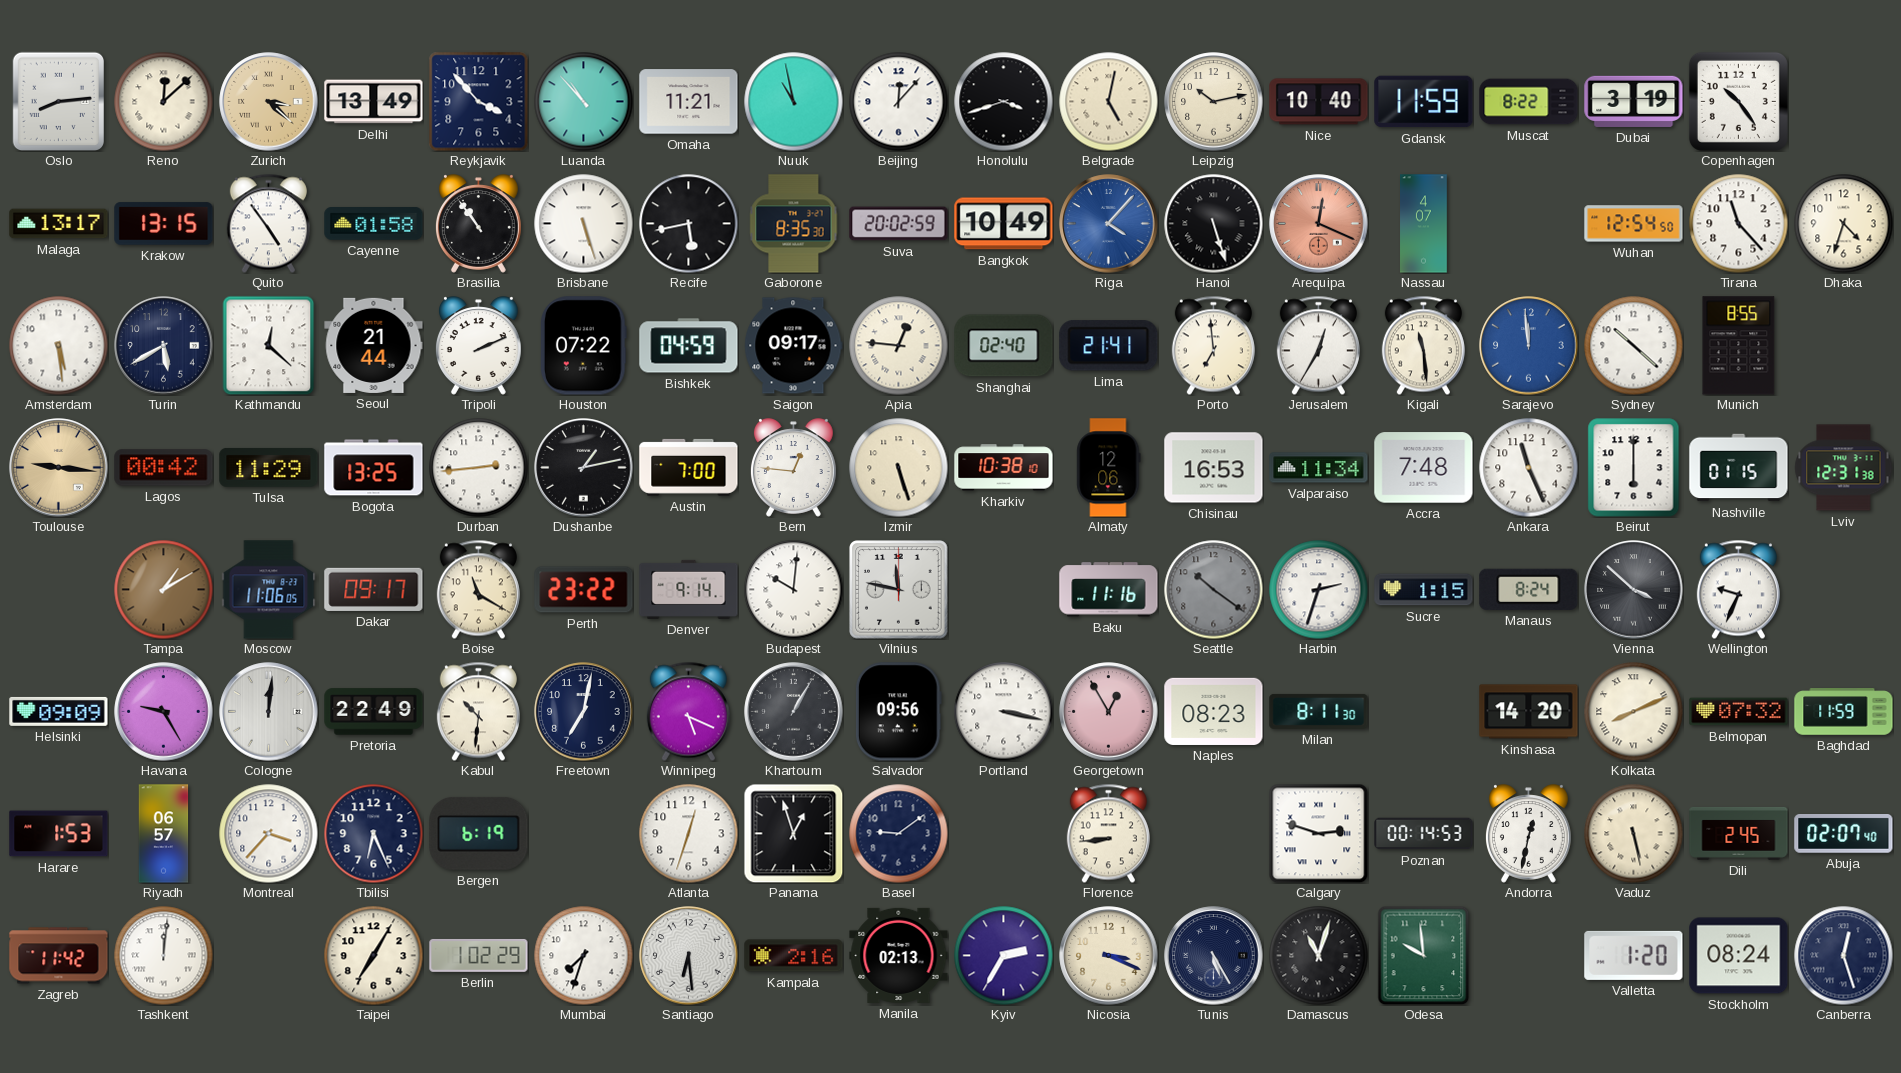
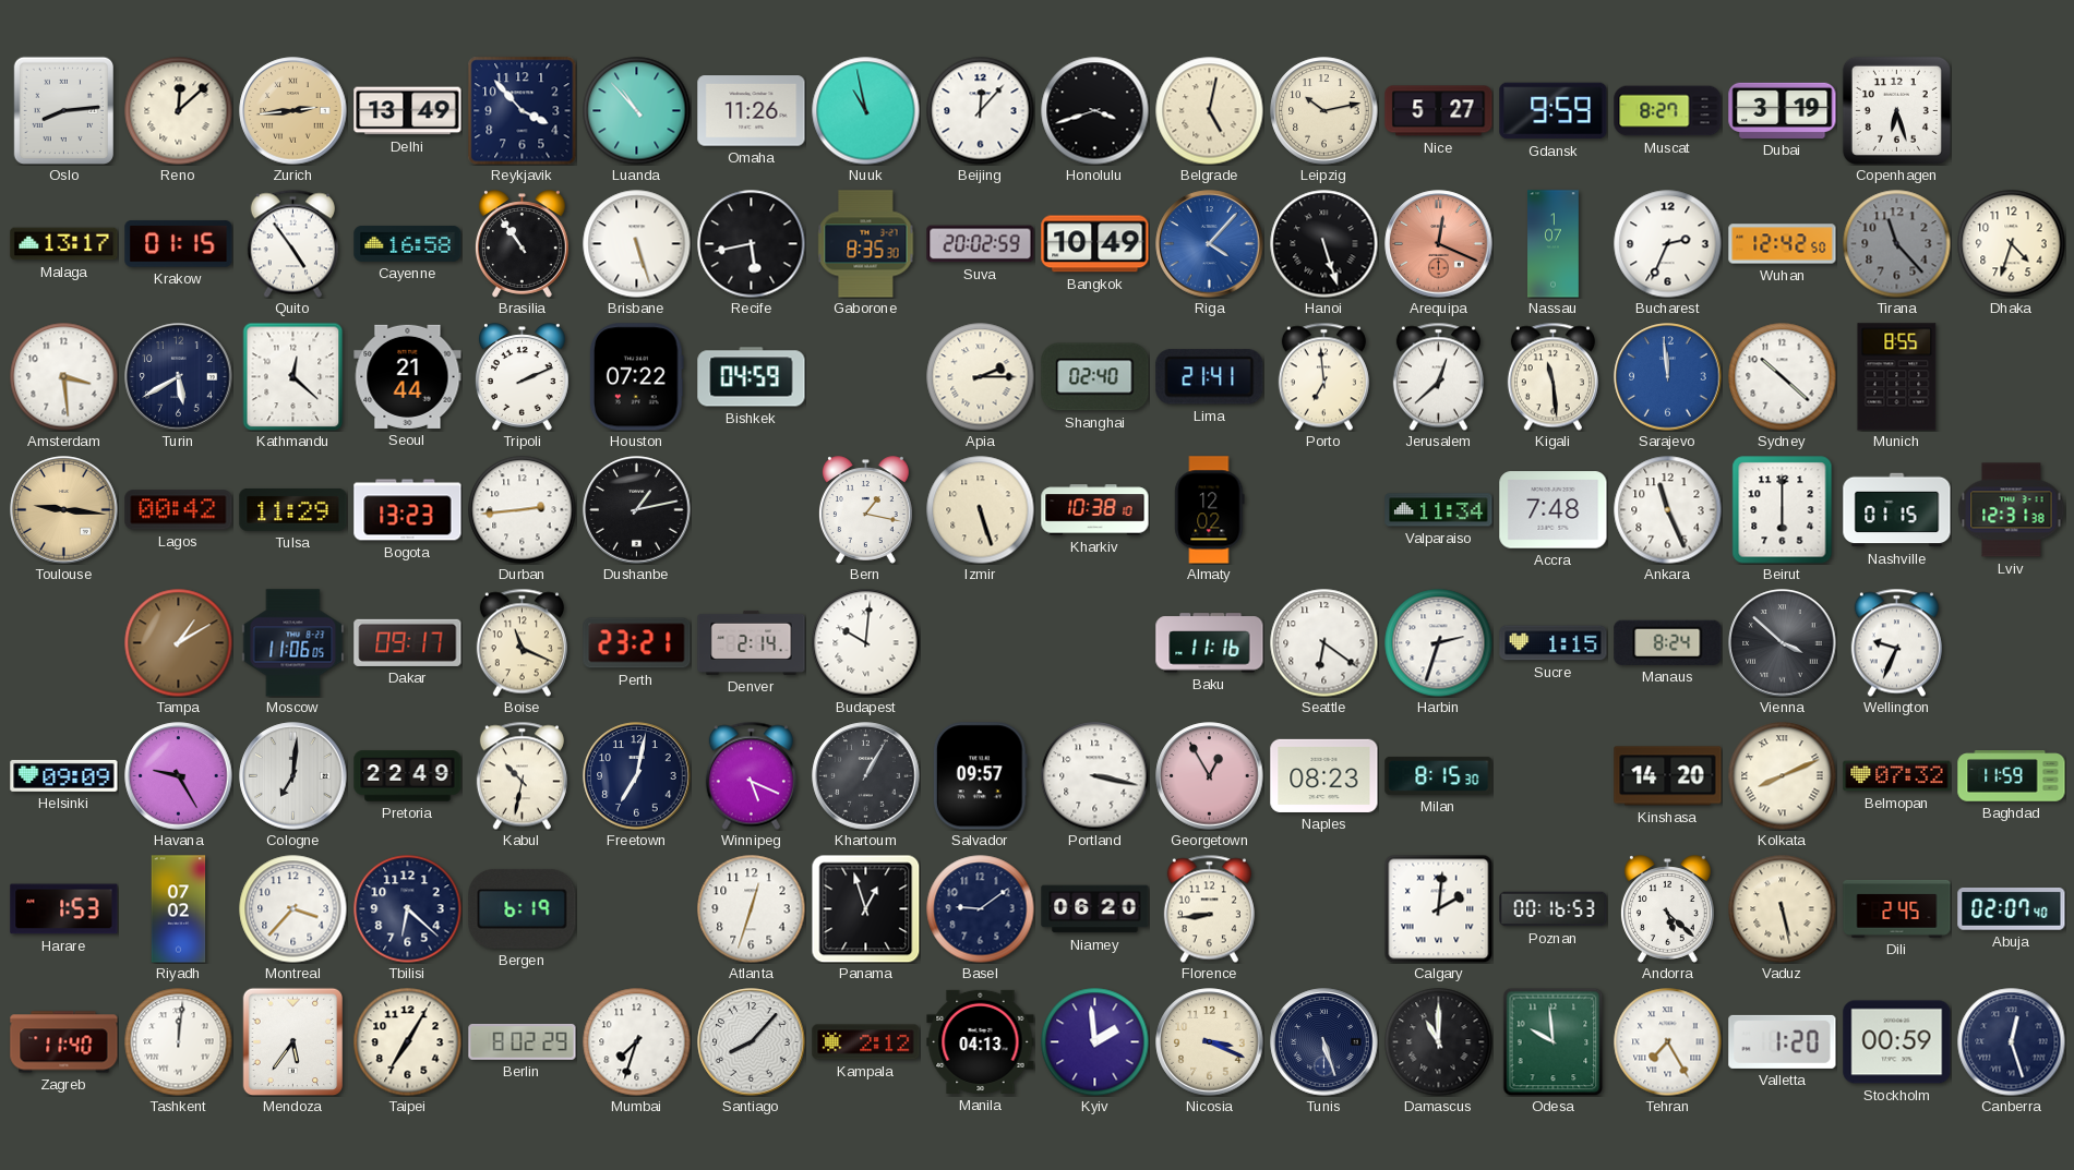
Zurich: 3:22 -> 2:44 (293, 111)
Omaha: 11:21 -> 11:26 (752, 111)
Nice: 10:40 -> 5:27 (1439, 111)
Gdansk: 11:59 -> 9:59 (1554, 111)
Muscat: 8:22 -> 8:27 (1668, 111)
Copenhagen: 10:24 -> 6:27 (1896, 110)
Krakow: 13:15 -> 01:15 (179, 244)
Cayenne: 01:58 -> 16:58 (408, 244)
Nassau: 4:07 -> 1:07 (1554, 244)
Bucharest: none -> 2:34 (1668, 244)
Wuhan: 12:54 -> 12:42 (1783, 244)
Tirana dial: white -> grey (1897, 244)
Amsterdam: 5:29 -> 3:29 (64, 377)
Saigon: 09:17 -> none (794, 346)
Apia: 12:46 -> 2:15 (981, 377)
Jerusalem: 12:35 -> 12:38 (1438, 376)
Bogota: 13:25 -> 13:23 (408, 510)
Austin: 7:00 -> none (689, 467)
Bern: 12:46 -> 1:17 (865, 510)
Almaty: 12:06 -> 12:02 (1210, 510)
Chisinau: 16:53 -> none (1214, 468)
Boise: 11:20 -> 11:19 (522, 642)
Perth: 23:22 -> 23:21 (637, 643)
Denver: 9:14 -> 2:14 (752, 642)
Vilnius: 11:47 -> none (899, 590)
Seattle: 10:21 -> 6:21 (1324, 643)
Seattle dial: grey -> white (1324, 643)
Cologne: 12:01 -> 7:01 (293, 776)
Kabul: 10:31 -> 10:32 (522, 775)
Salvador: 09:56 -> 09:57 (980, 776)
Milan: 8:11 -> 8:15 (1439, 775)
Riyadh: 06:57 -> 07:02 (179, 909)
Tbilisi: 6:26 -> 6:22 (408, 909)
Niamey: none -> 06:20 (1095, 909)
Calgary: 2:48 -> 2:01 (1438, 908)
Poznan: 00:14 -> 00:16 (1554, 909)
Andorra: 12:32 -> 5:22 (1667, 909)
Zagreb: 11:42 -> 11:40 (64, 1042)
Mendoza: none -> 5:36 (292, 1041)
Berlin: 1:02 -> 8:02 (523, 1041)
Santiago: 6:29 -> 8:07 (752, 1042)
Kampala: 2:16 -> 2:12 (866, 1042)
Manila: 02:13 -> 04:13 (981, 1041)
Kyiv: 2:35 -> 1:59 (1095, 1042)
Tunis: 5:25 -> 5:27 (1324, 1042)
Damascus: 11:03 -> 11:00 (1439, 1042)
Tehran: none -> 7:25 (1668, 1042)
Stockholm: 08:24 -> 00:59 (1897, 1042)
